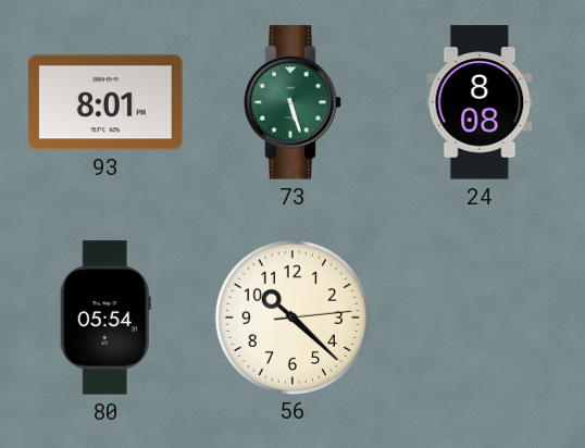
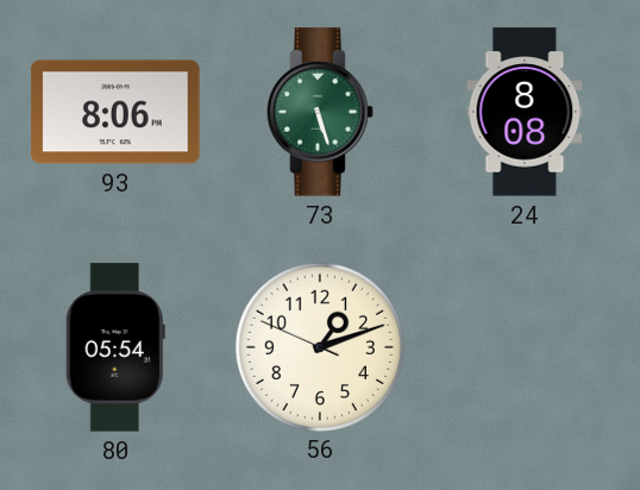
93: 8:01 -> 8:06 (115, 112)
56: 10:22 -> 1:11 (319, 346)
